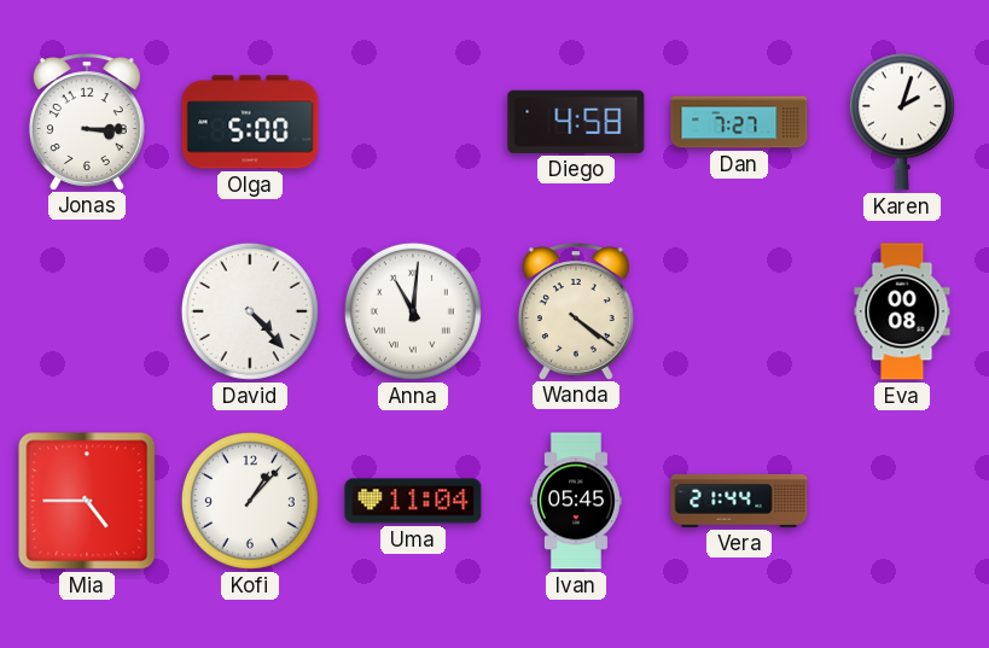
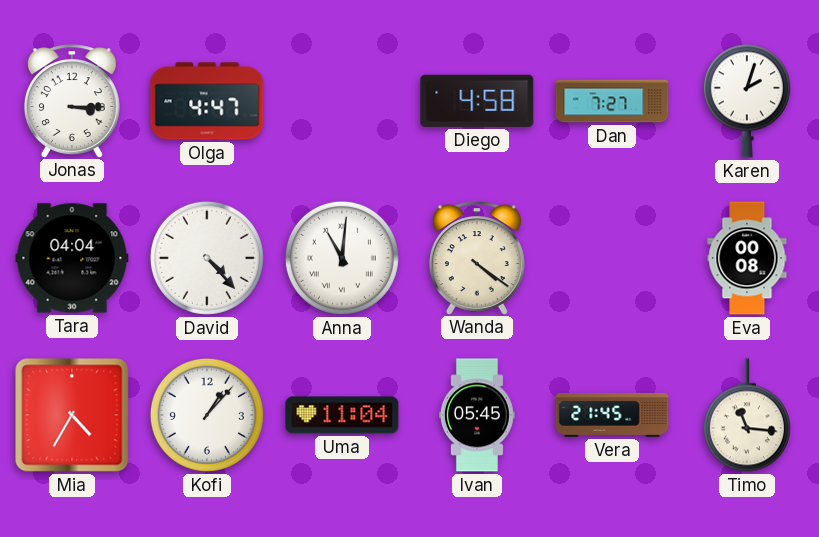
Olga: 5:00 -> 4:47 (207, 101)
Tara: none -> 04:04 (72, 258)
Mia: 4:45 -> 4:35 (72, 415)
Vera: 21:44 -> 21:45 (612, 415)
Timo: none -> 11:16 (747, 415)
